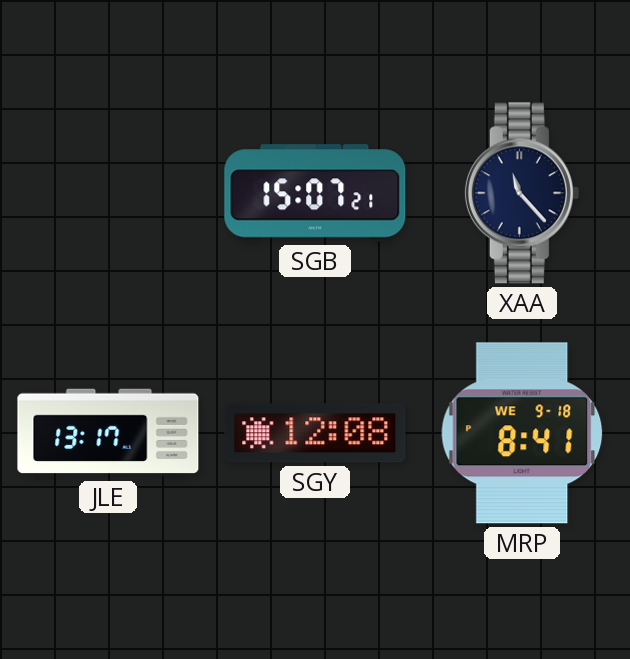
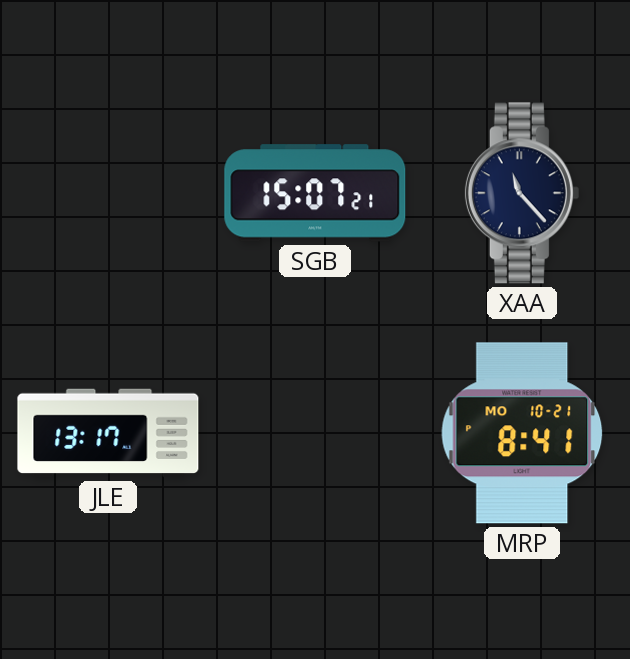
SGY: 12:08 -> none (315, 433)
MRP date: WE 9-18 -> MO 10-21 (522, 433)
